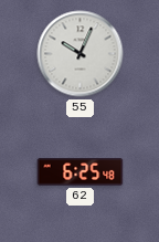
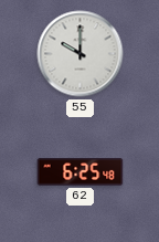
55: 10:04 -> 10:00 (81, 54)
